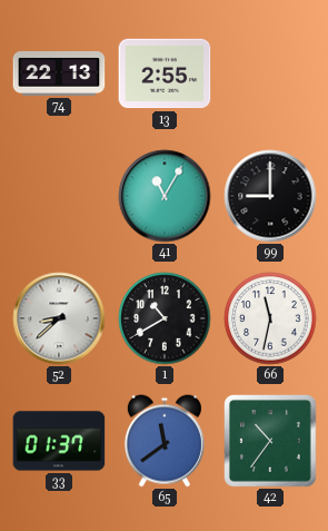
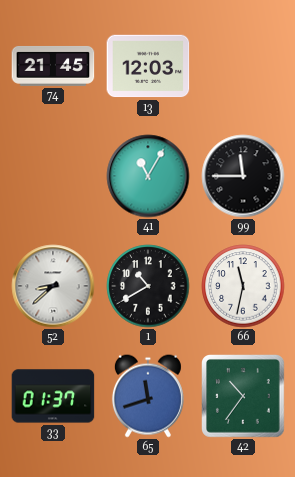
74: 22:13 -> 21:45 (53, 66)
13: 2:55 -> 12:03 (148, 66)
99: 9:00 -> 11:45 (243, 176)
65: 11:39 -> 11:42 (148, 396)
